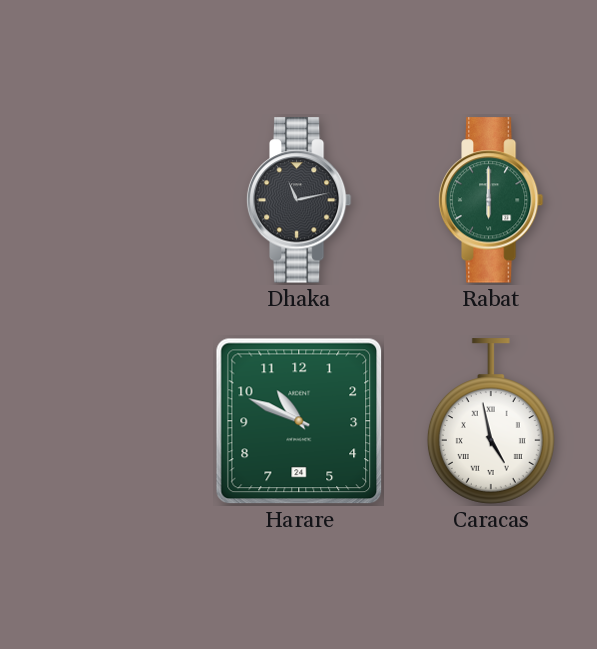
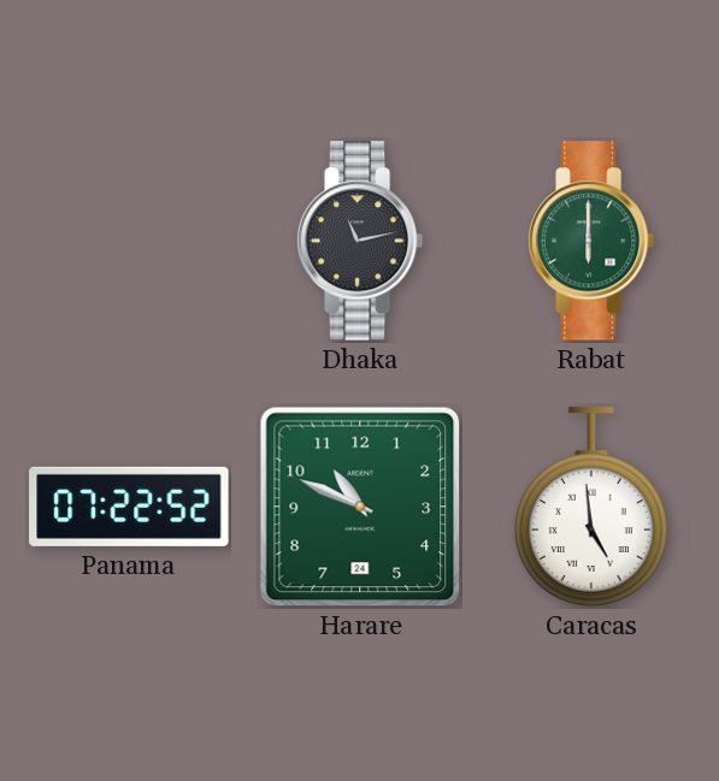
Panama: none -> 07:22 (129, 507)
Caracas: 4:58 -> 4:59 (591, 507)
